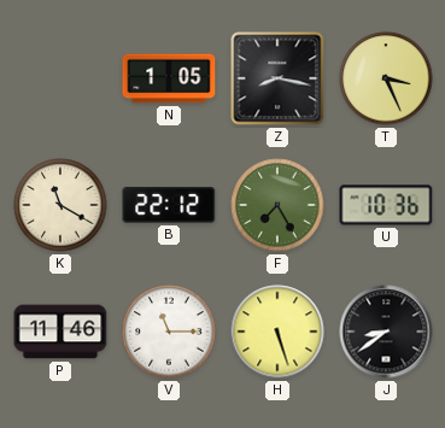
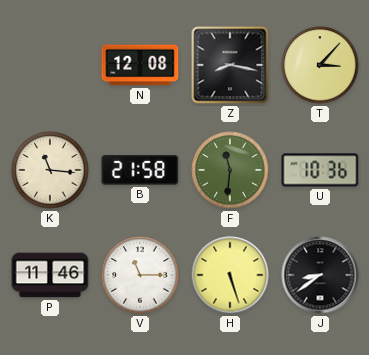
N: 1:05 -> 12:08 (140, 65)
T: 3:26 -> 3:07 (320, 65)
K: 11:20 -> 11:16 (50, 170)
B: 22:12 -> 21:58 (140, 171)
F: 7:25 -> 11:31 (230, 170)
